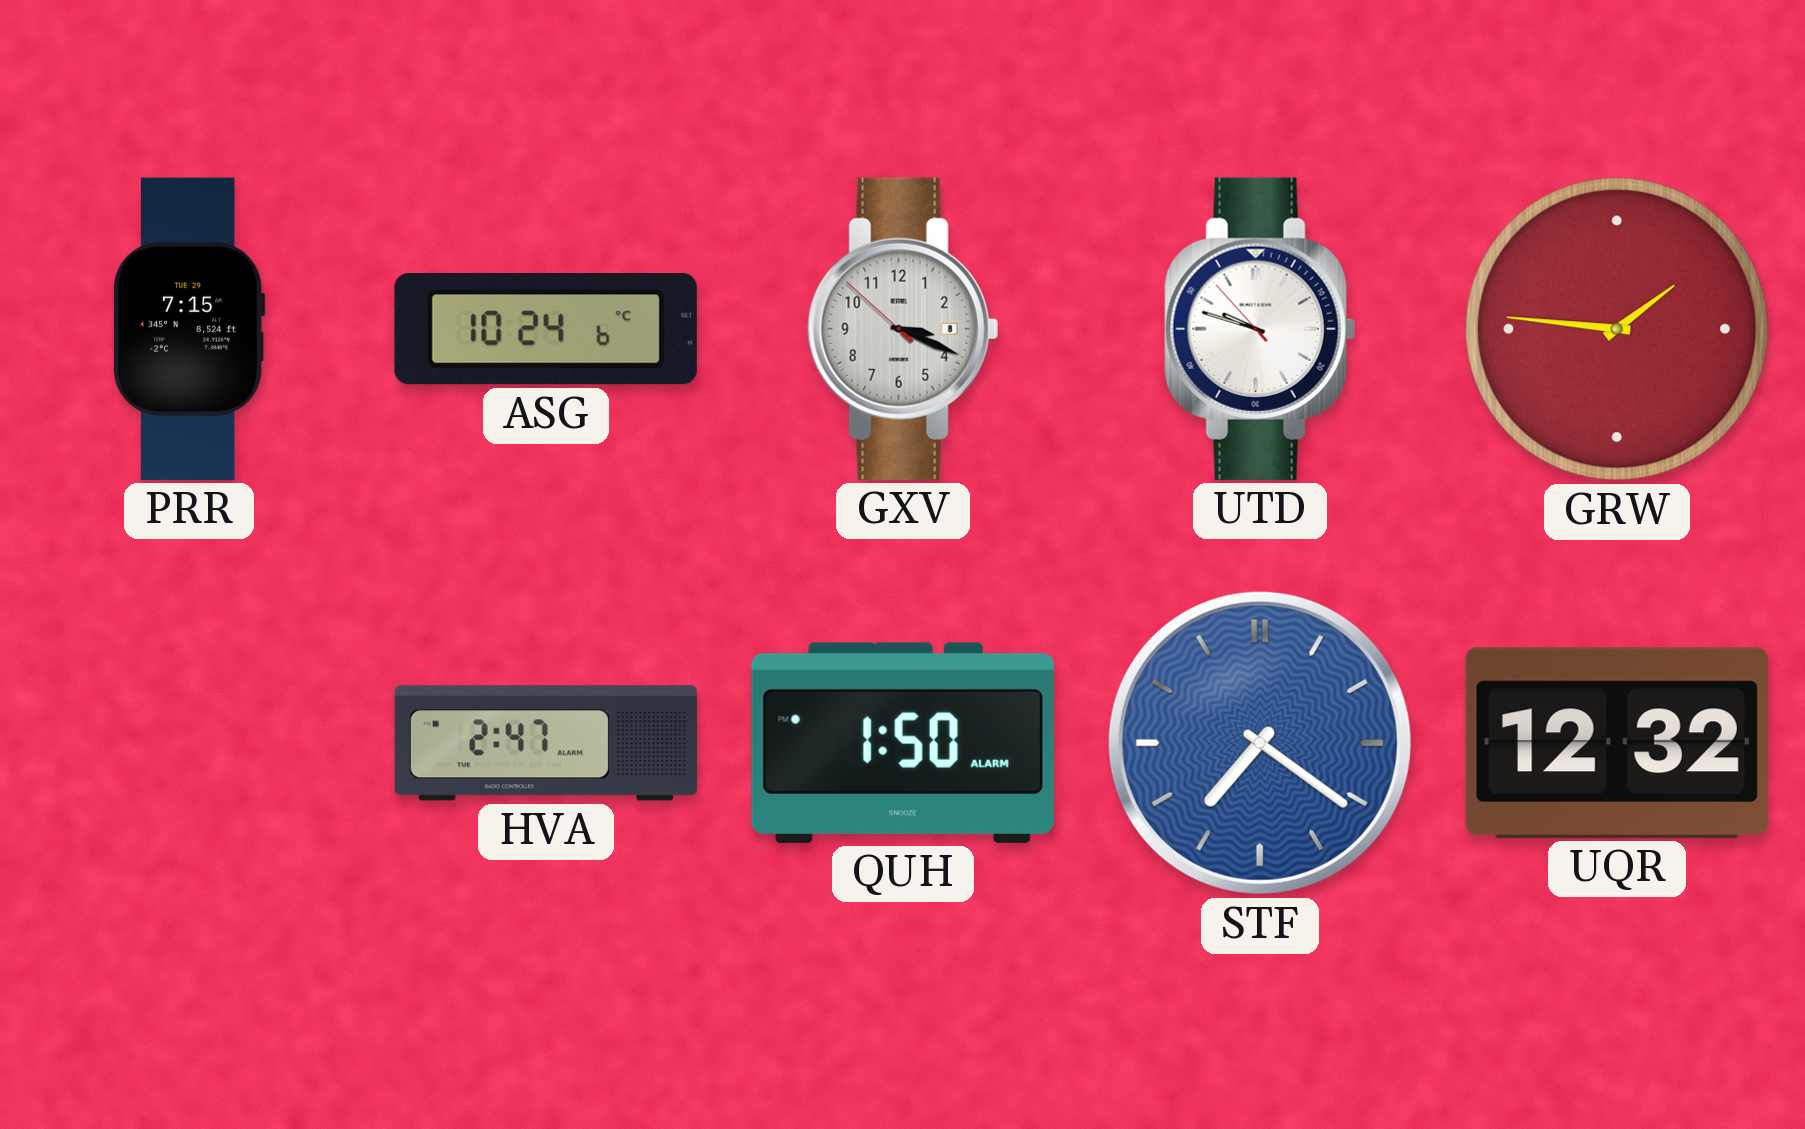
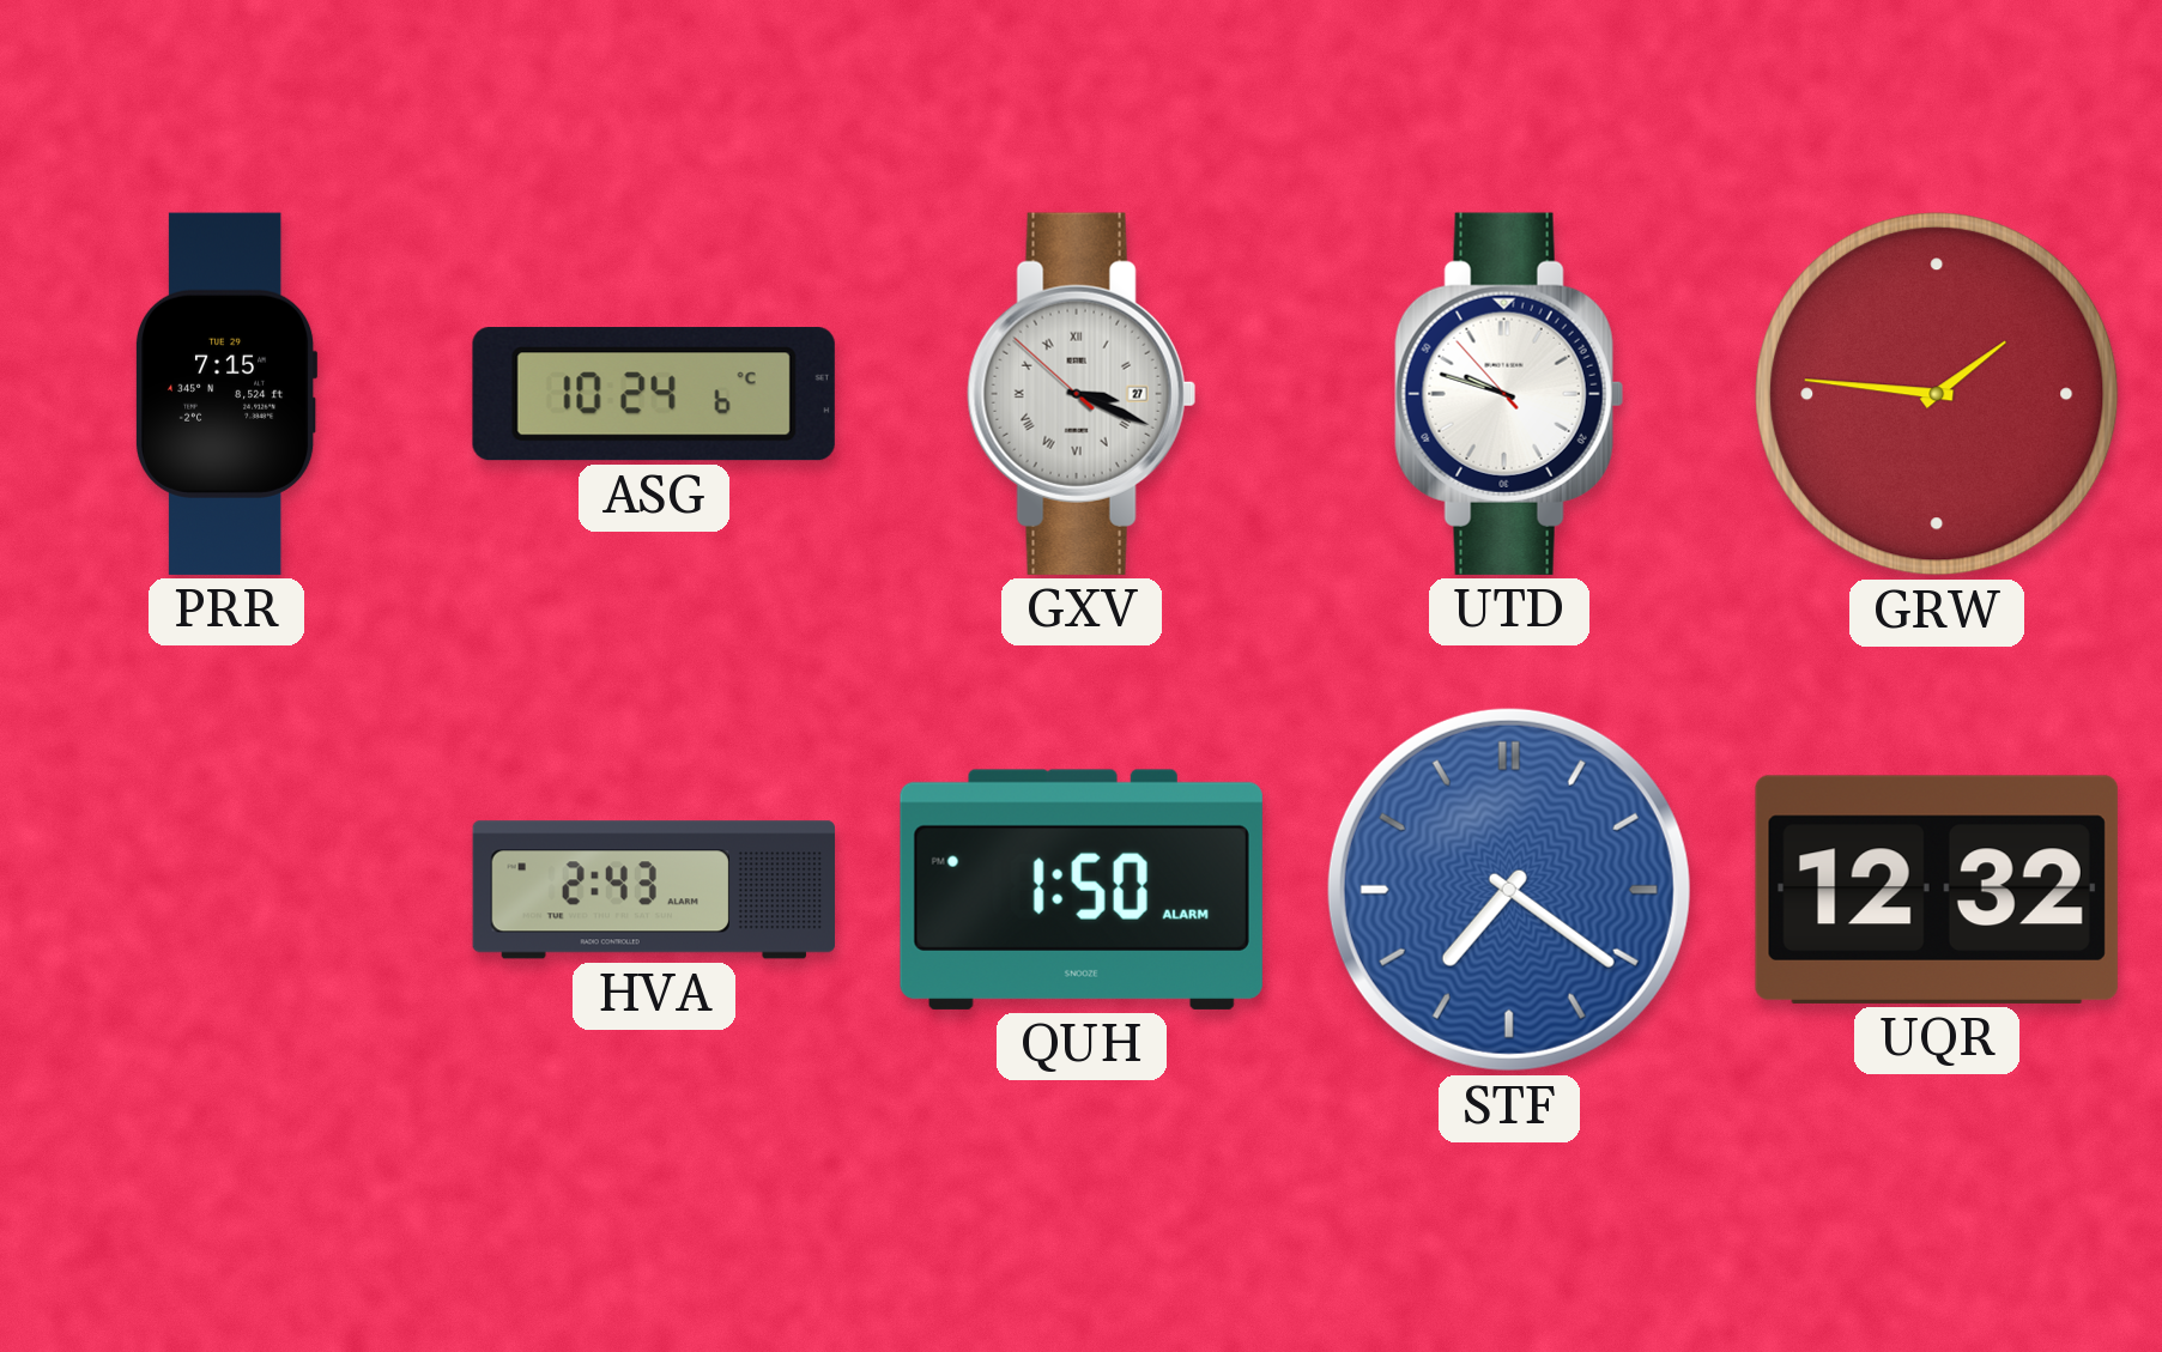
GXV date: 8 -> 27 (1082, 394)
GXV numerals: Arabic -> Roman (1082, 394)
HVA: 2:47 -> 2:43 (654, 890)
